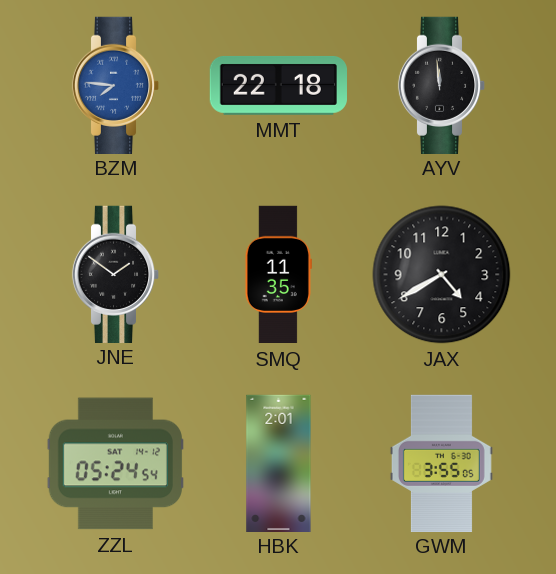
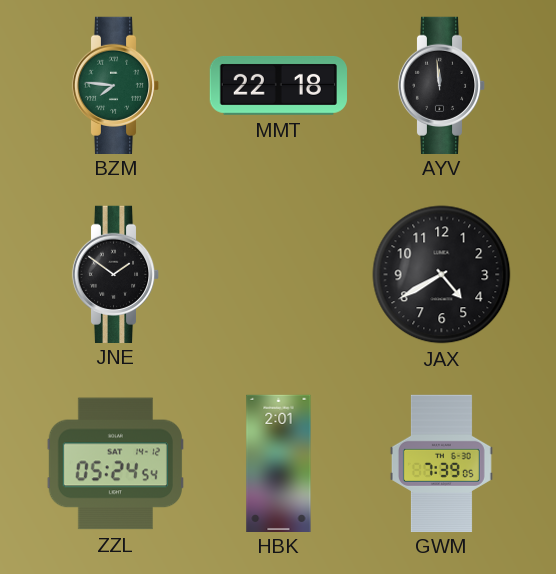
BZM dial: blue -> green (116, 85)
SMQ: 11:35 -> none (278, 275)
GWM: 3:55 -> 7:39 (441, 463)
